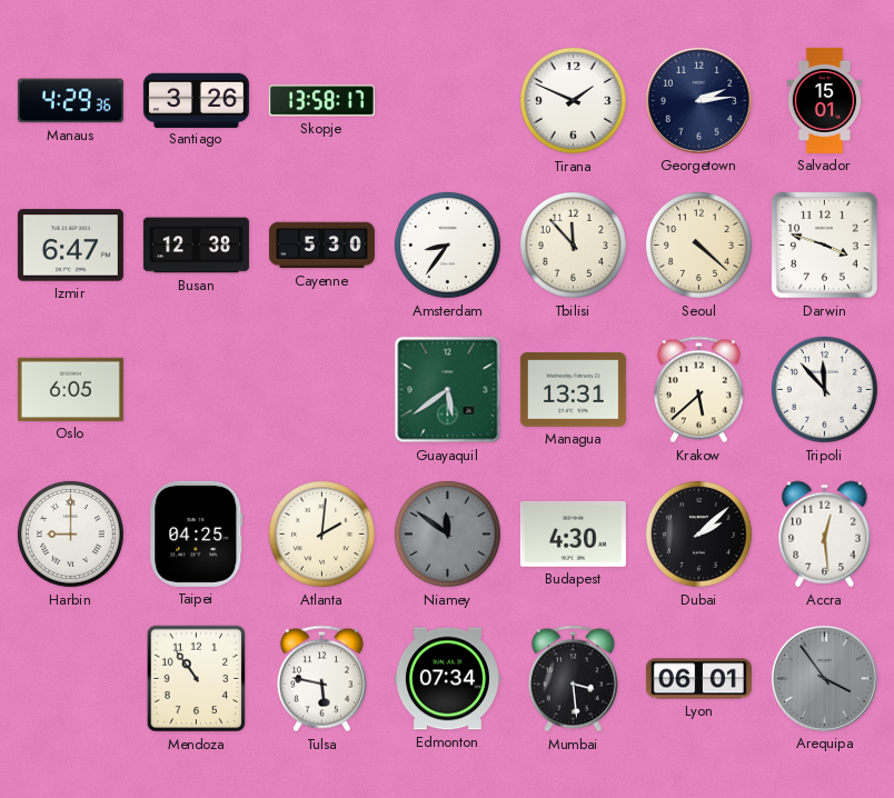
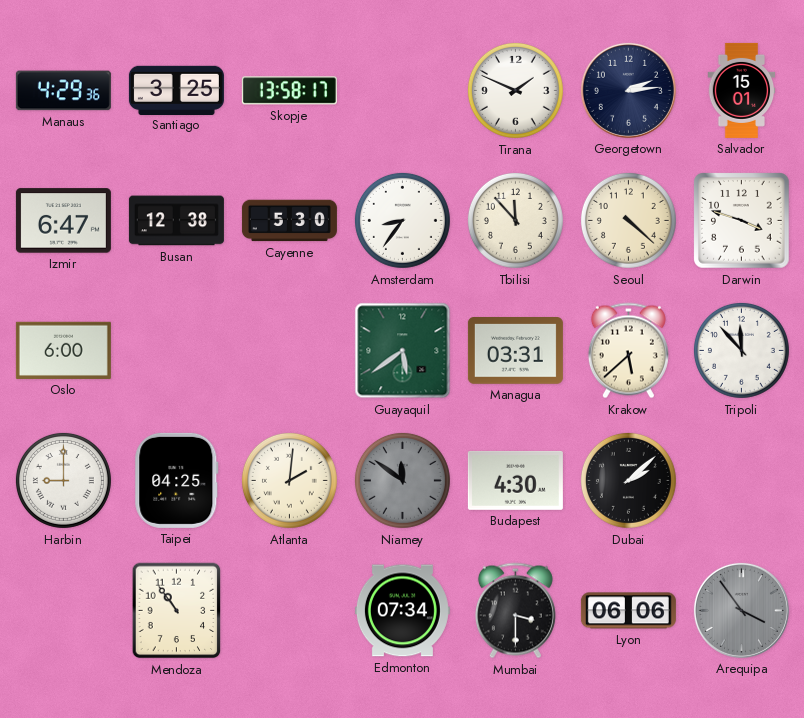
Santiago: 3:26 -> 3:25 (176, 90)
Oslo: 6:05 -> 6:00 (63, 350)
Managua: 13:31 -> 03:31 (515, 351)
Accra: 12:29 -> none (825, 535)
Tulsa: 5:47 -> none (321, 679)
Mumbai: 3:29 -> 3:30 (515, 611)
Lyon: 06:01 -> 06:06 (628, 611)
